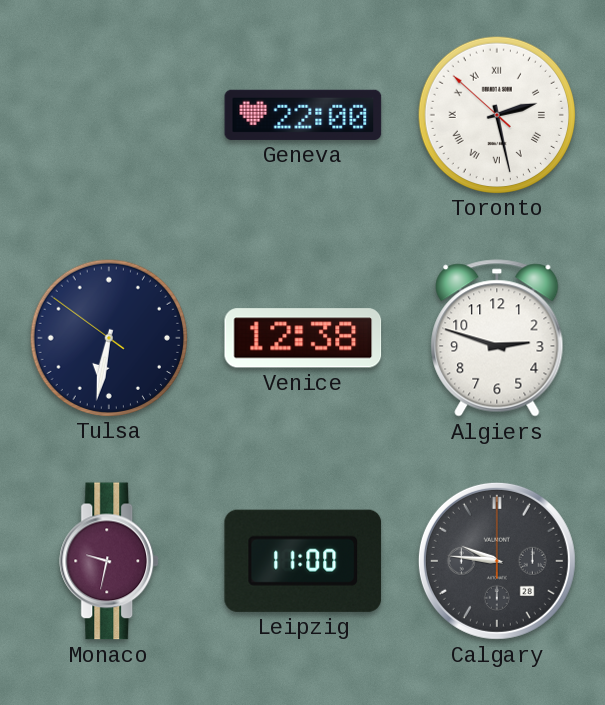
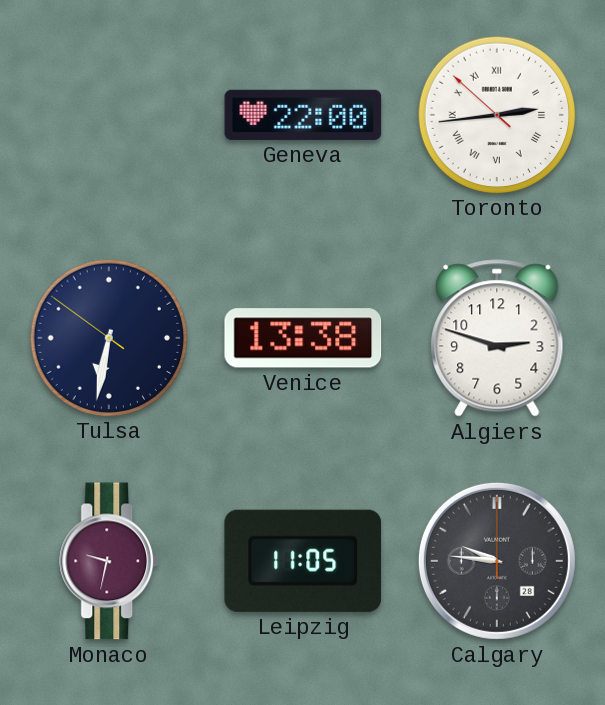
Toronto: 2:27 -> 2:43 (496, 114)
Venice: 12:38 -> 13:38 (303, 338)
Leipzig: 11:00 -> 11:05 (303, 561)
